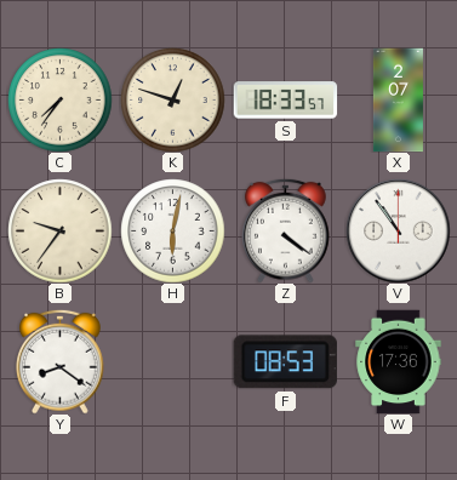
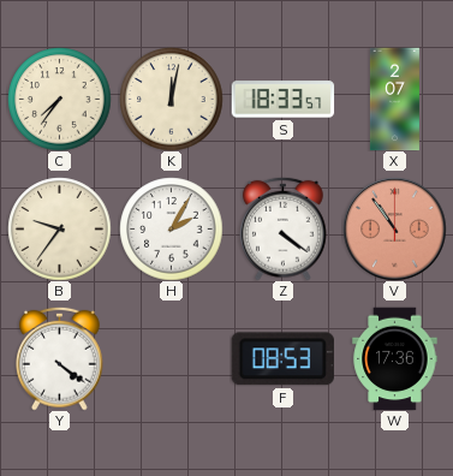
K: 12:48 -> 12:02 (171, 99)
H: 6:02 -> 2:05 (171, 228)
V dial: white -> salmon (394, 228)
Y: 8:21 -> 4:21 (60, 358)
